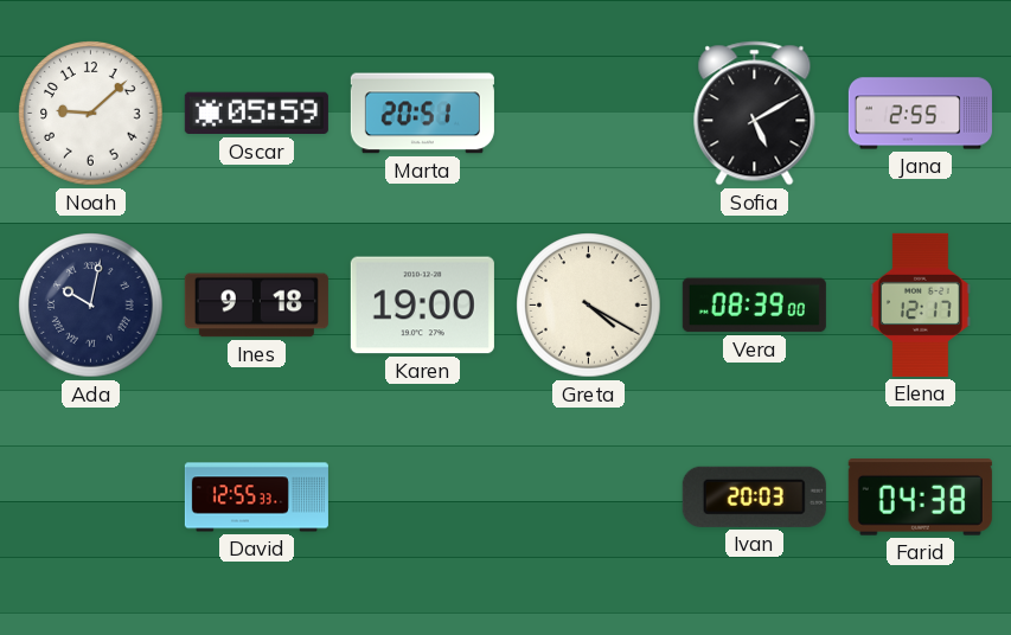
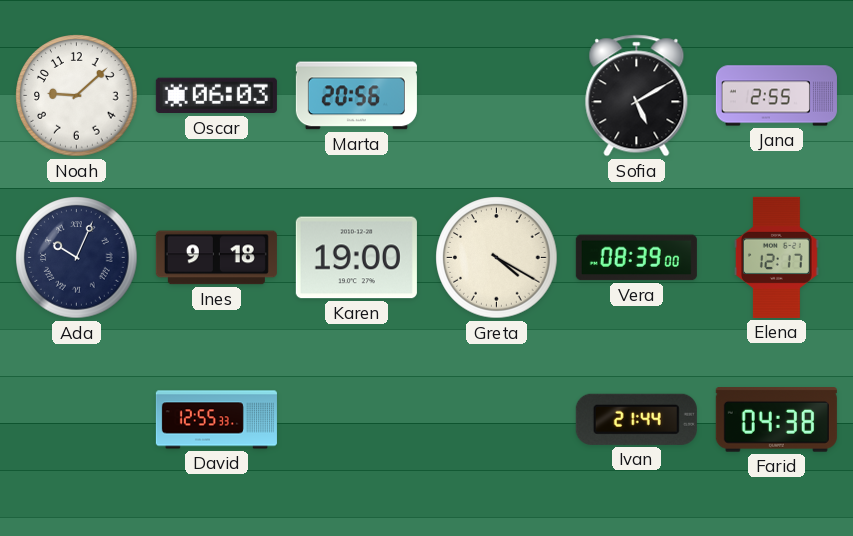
Oscar: 05:59 -> 06:03 (216, 96)
Marta: 20:51 -> 20:56 (356, 96)
Ada: 10:02 -> 10:04 (77, 258)
Ivan: 20:03 -> 21:44 (636, 419)
